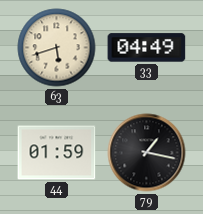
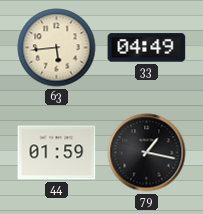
63: 5:42 -> 5:44 (57, 48)
